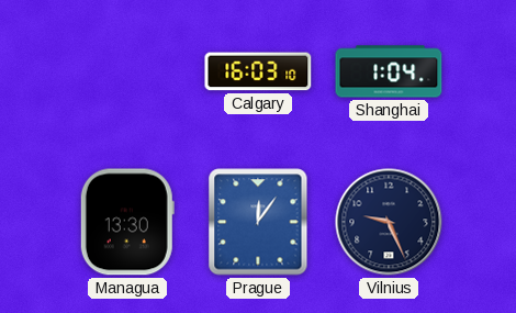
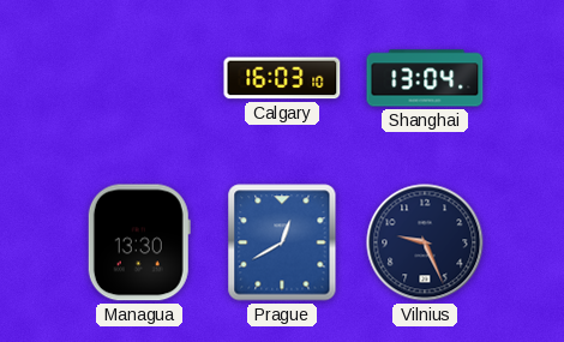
Shanghai: 1:04 -> 13:04 (425, 78)
Prague: 12:06 -> 12:40 (282, 242)
